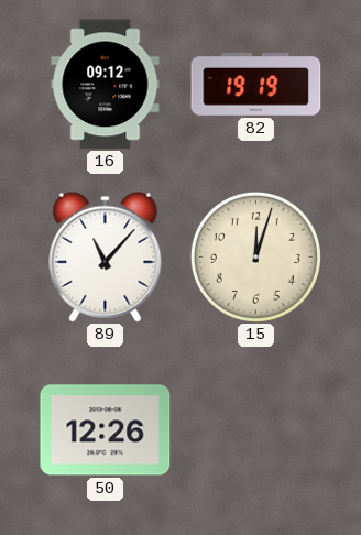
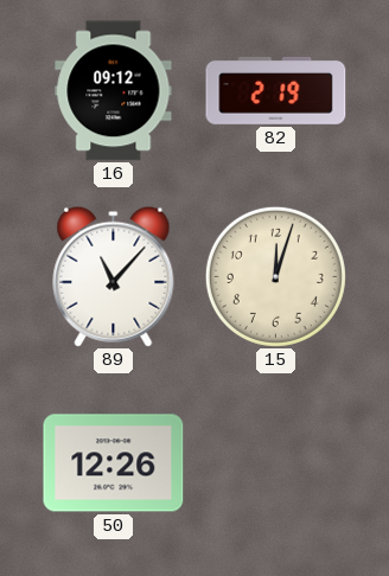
82: 19:19 -> 2:19 (276, 91)
